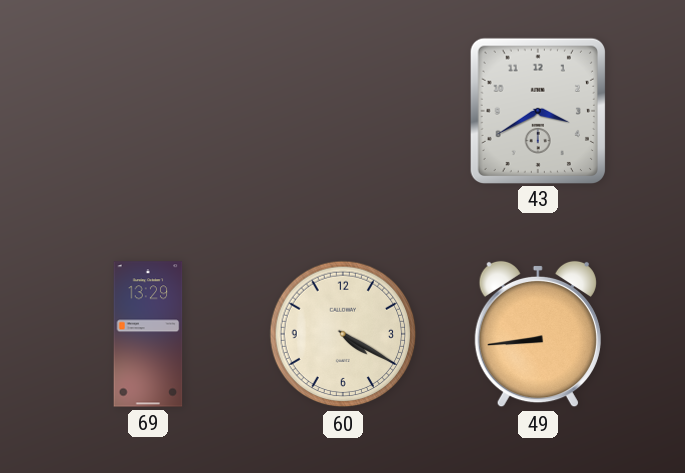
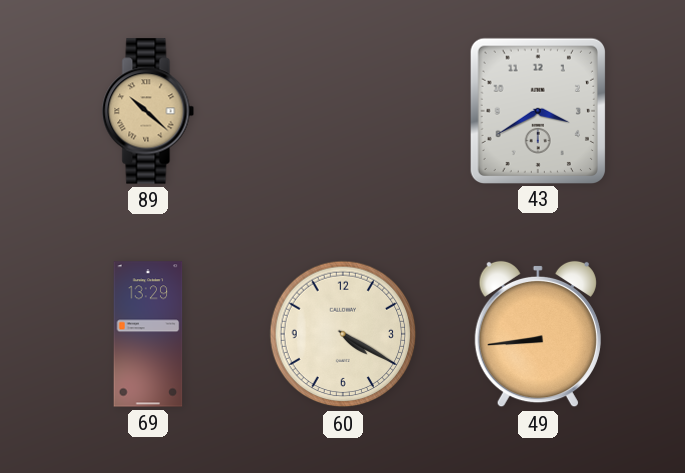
89: none -> 10:22 (148, 111)
